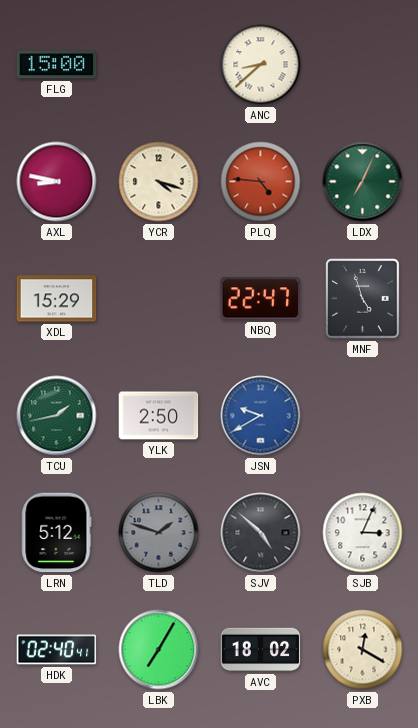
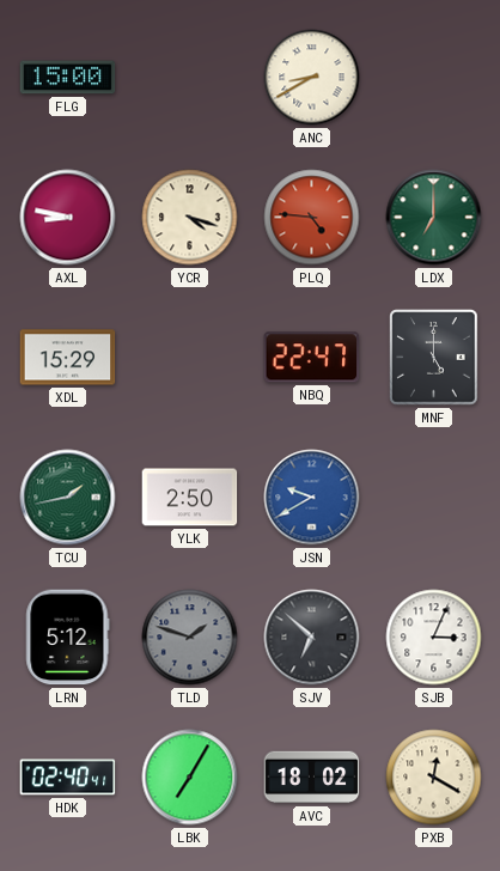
ANC: 8:38 -> 8:40 (312, 78)
LDX: 7:04 -> 7:00 (434, 218)
MNF: 4:57 -> 5:00 (434, 358)
SJV: 4:52 -> 6:52 (312, 638)
